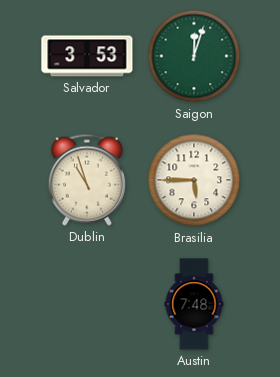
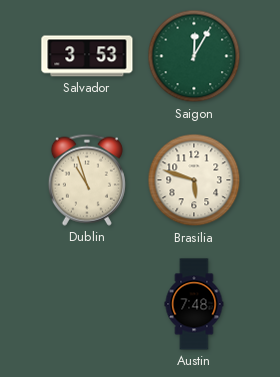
Saigon: 12:03 -> 12:05 (194, 56)
Brasilia: 5:45 -> 5:48 (194, 180)
